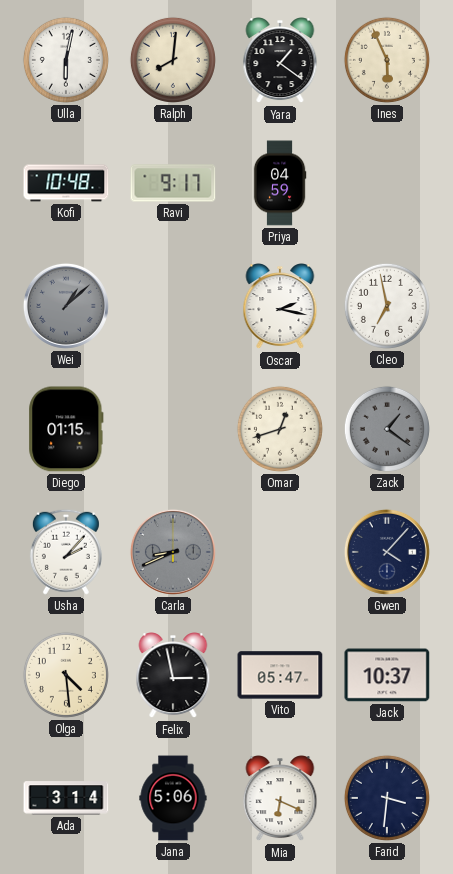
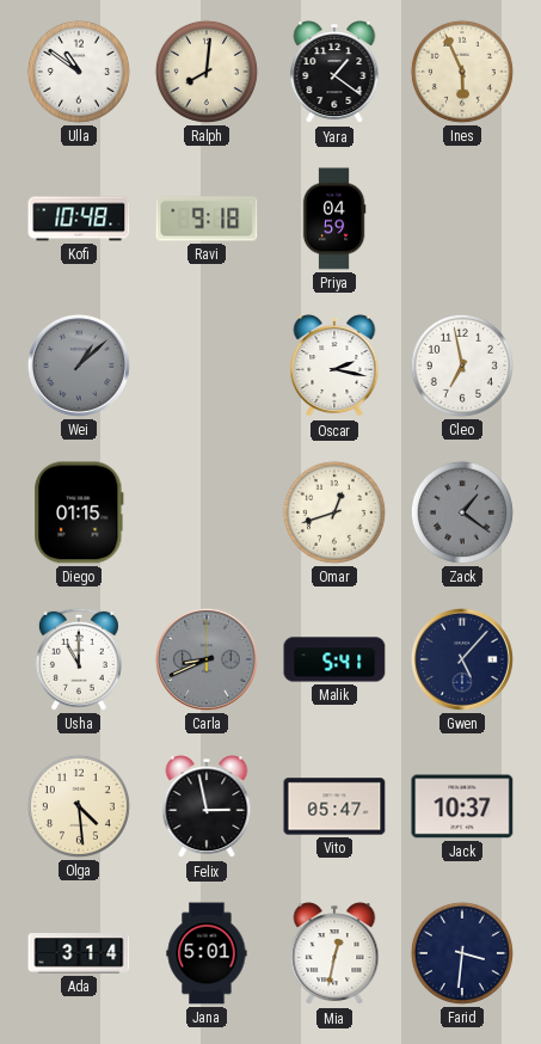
Ulla: 6:02 -> 10:51 (79, 72)
Ravi: 9:17 -> 9:18 (207, 219)
Usha: 2:07 -> 11:00 (79, 659)
Malik: none -> 5:41 (334, 659)
Gwen: 4:07 -> 5:07 (462, 659)
Jana: 5:06 -> 5:01 (207, 953)
Mia: 6:19 -> 12:32 (334, 954)
